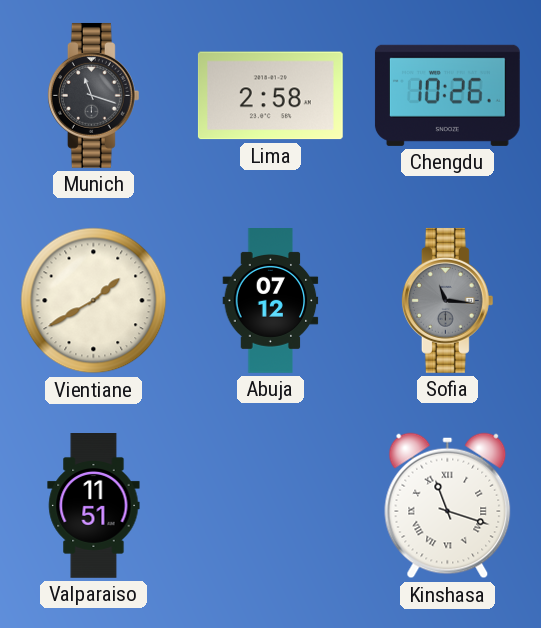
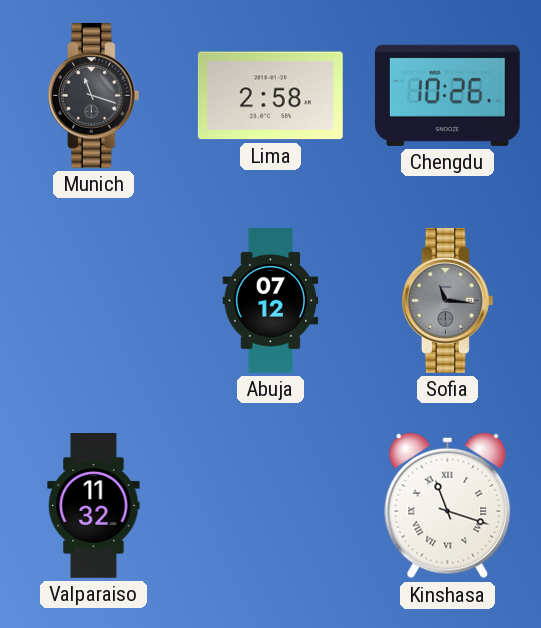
Vientiane: 1:40 -> none (94, 301)
Valparaiso: 11:51 -> 11:32 (94, 506)
